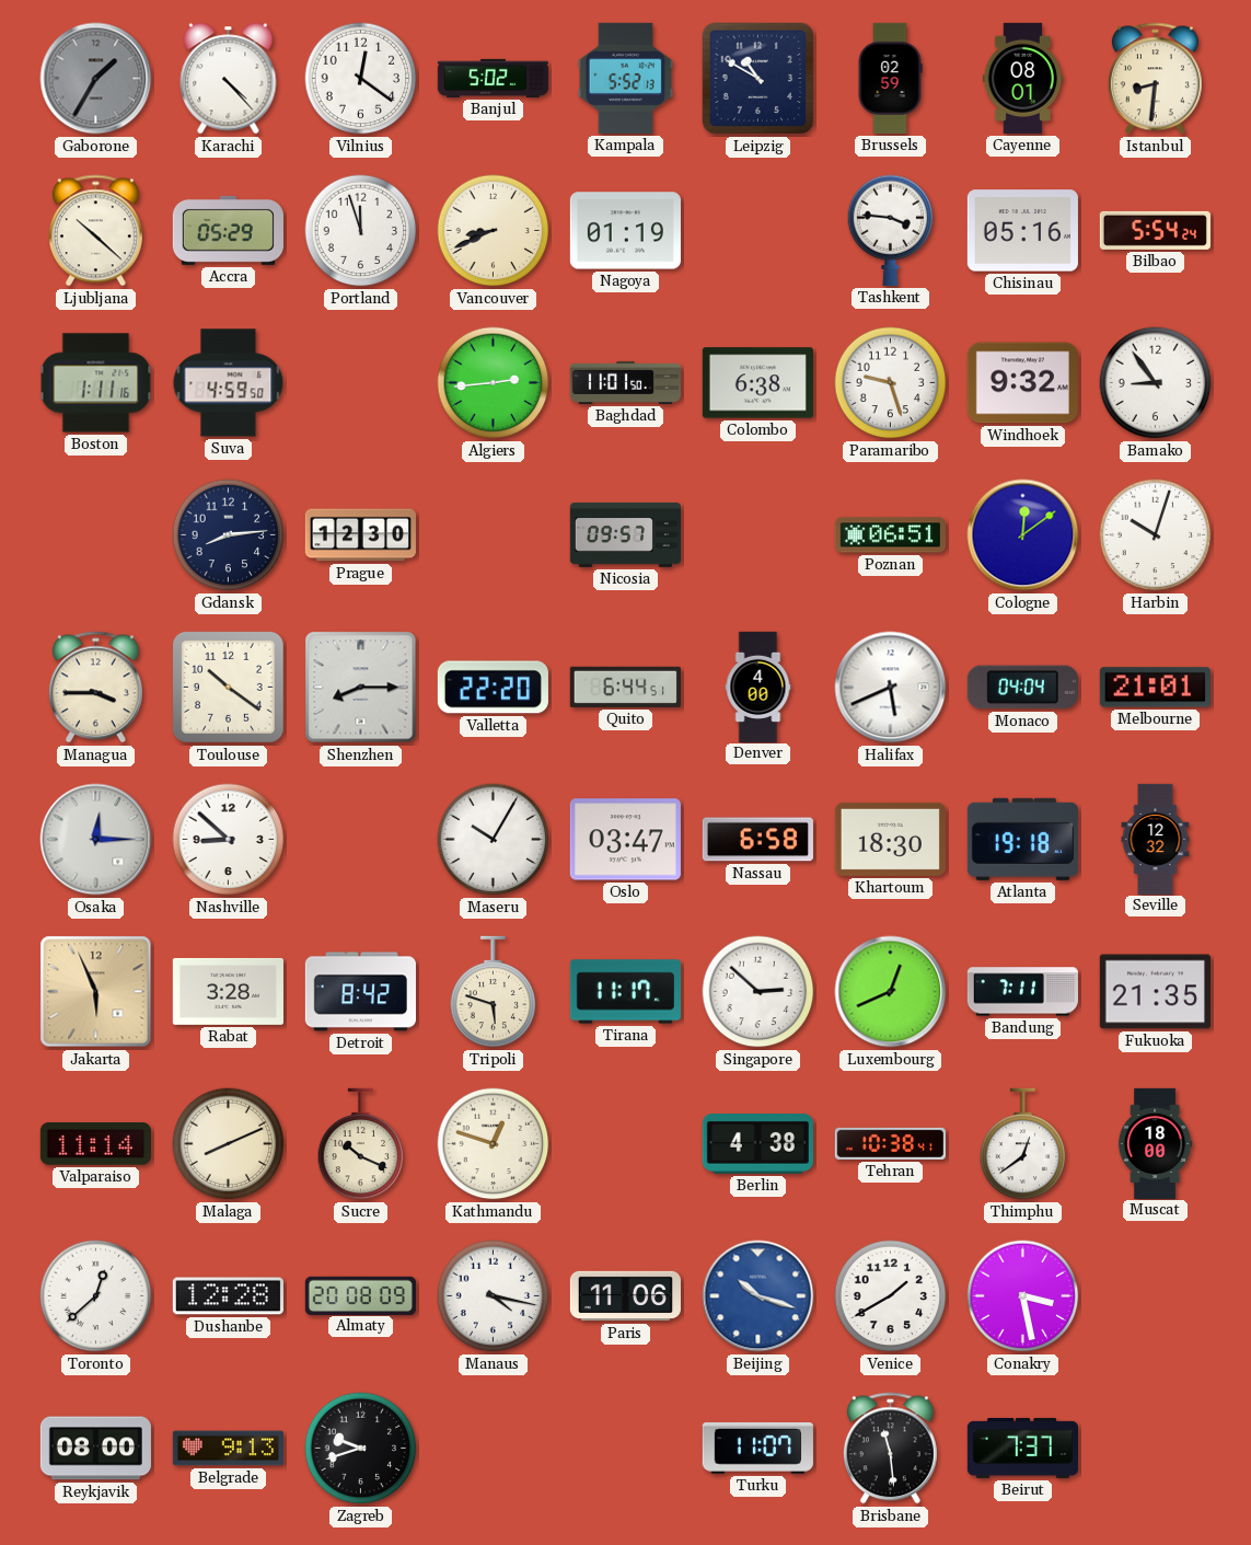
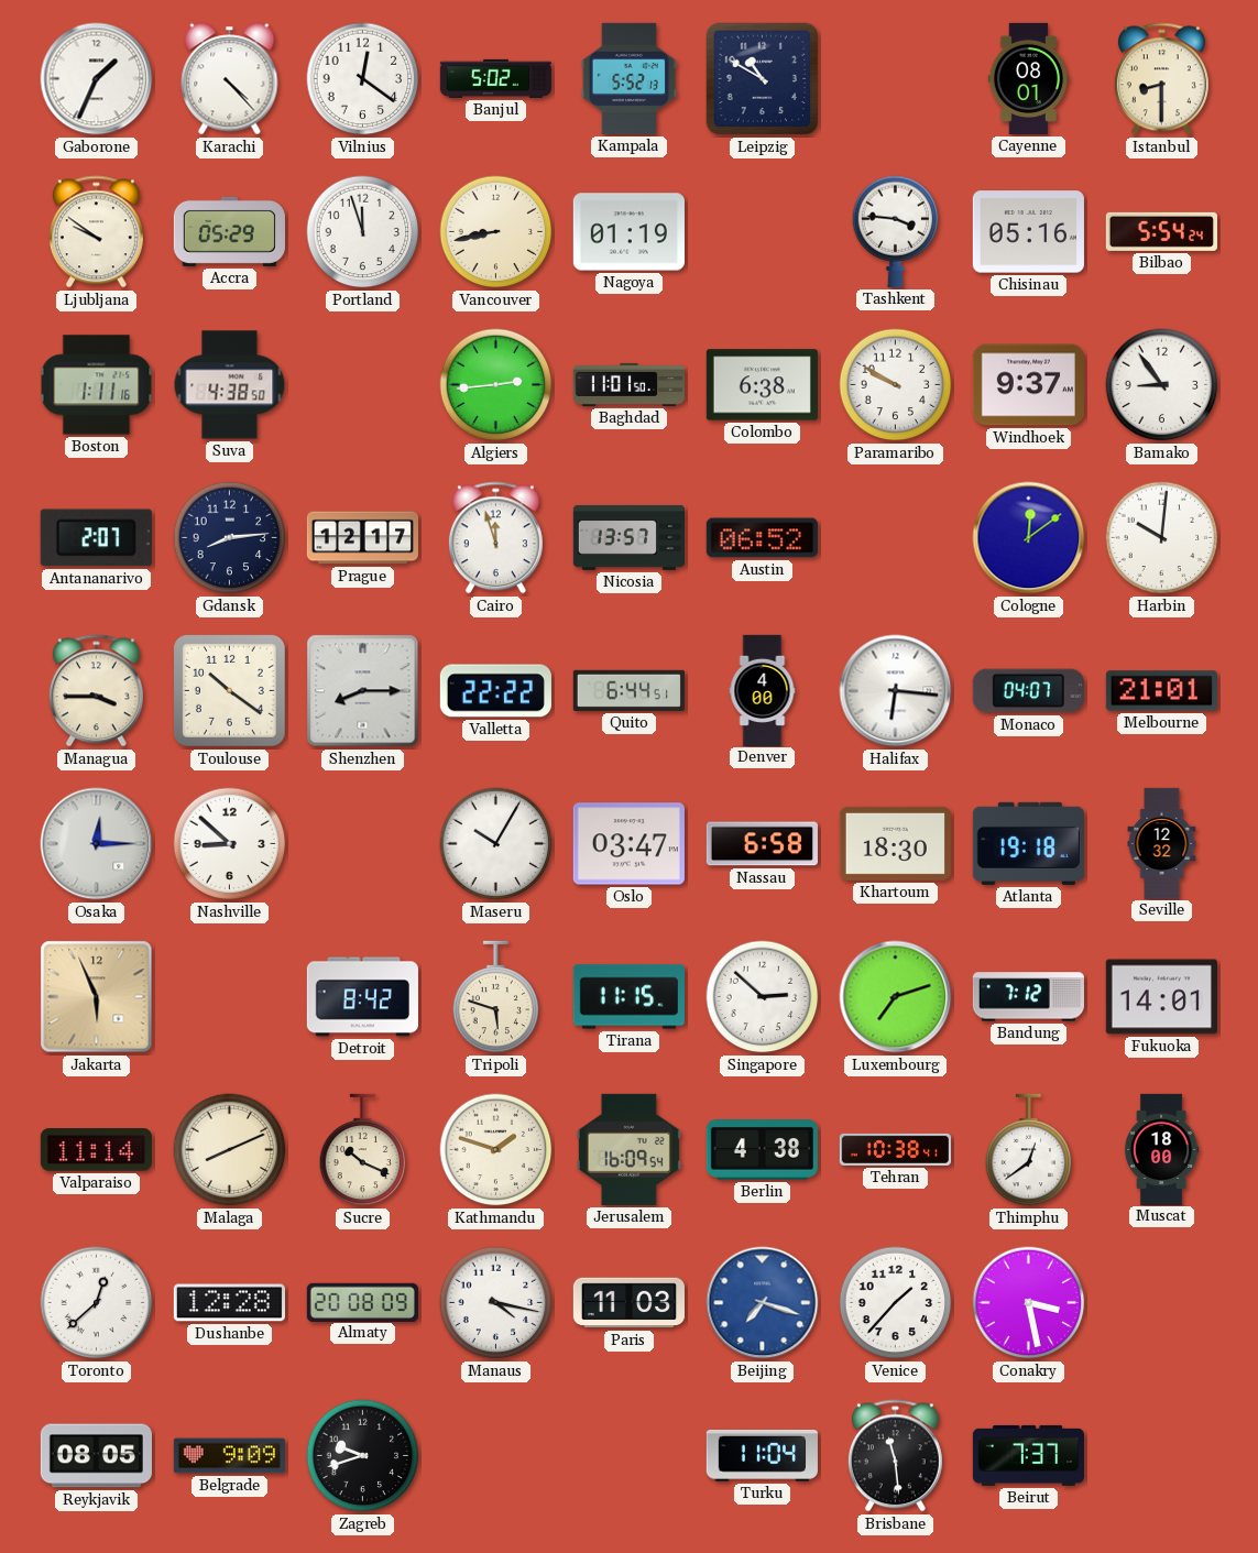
Gaborone: 1:35 -> 1:34 (97, 79)
Gaborone dial: grey -> white (97, 79)
Brussels: 02:59 -> none (890, 78)
Istanbul: 8:31 -> 8:30 (1161, 79)
Ljubljana: 10:22 -> 9:51 (96, 232)
Vancouver: 8:41 -> 8:43 (496, 232)
Suva: 4:59 -> 4:38 (230, 385)
Paramaribo: 9:27 -> 9:50 (896, 385)
Windhoek: 9:32 -> 9:37 (1028, 385)
Antananarivo: none -> 2:07 (96, 538)
Prague: 12:30 -> 12:17 (362, 538)
Cairo: none -> 11:57 (495, 538)
Nicosia: 09:57 -> 13:57 (628, 537)
Austin: none -> 06:52 (762, 538)
Poznan: 06:51 -> none (890, 535)
Harbin: 10:03 -> 10:01 (1162, 538)
Valletta: 22:20 -> 22:22 (495, 691)
Halifax: 5:41 -> 6:16 (896, 691)
Monaco: 04:04 -> 04:07 (1028, 691)
Rabat: 3:28 -> none (228, 991)
Tirana: 11:17 -> 11:15 (628, 997)
Luxembourg: 12:41 -> 7:12 (896, 997)
Bandung: 7:11 -> 7:12 (1028, 997)
Fukuoka: 21:35 -> 14:01 (1161, 997)
Kathmandu: 12:48 -> 1:48 (496, 1150)
Jerusalem: none -> 16:09 (628, 1149)
Paris: 11:06 -> 11:03 (628, 1303)
Beijing: 10:18 -> 7:18 (763, 1303)
Venice: 1:40 -> 1:37 (896, 1303)
Reykjavik: 08:00 -> 08:05 (96, 1456)
Belgrade: 9:13 -> 9:09 (229, 1456)
Turku: 11:07 -> 11:04 (762, 1455)
